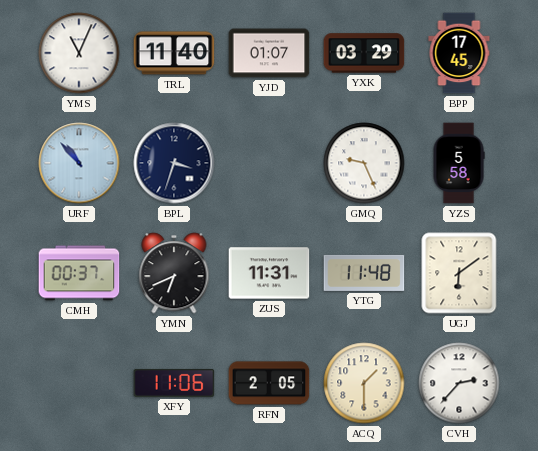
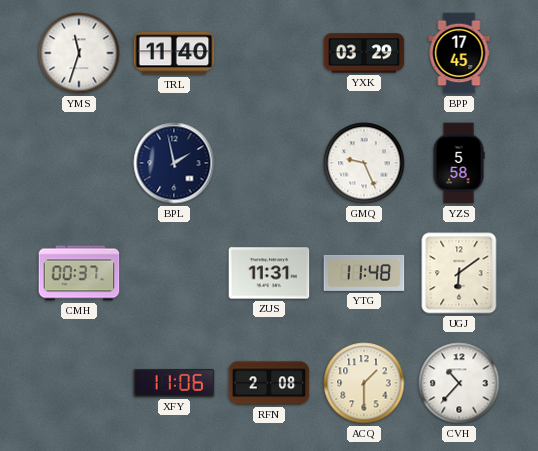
YMS: 11:04 -> 11:33 (79, 53)
YJD: 01:07 -> none (269, 53)
URF: 10:53 -> none (79, 163)
BPL: 3:33 -> 1:58 (174, 163)
YMN: 6:41 -> none (174, 273)
RFN: 2:05 -> 2:08 (269, 383)
CVH: 2:37 -> 10:37 (459, 383)
